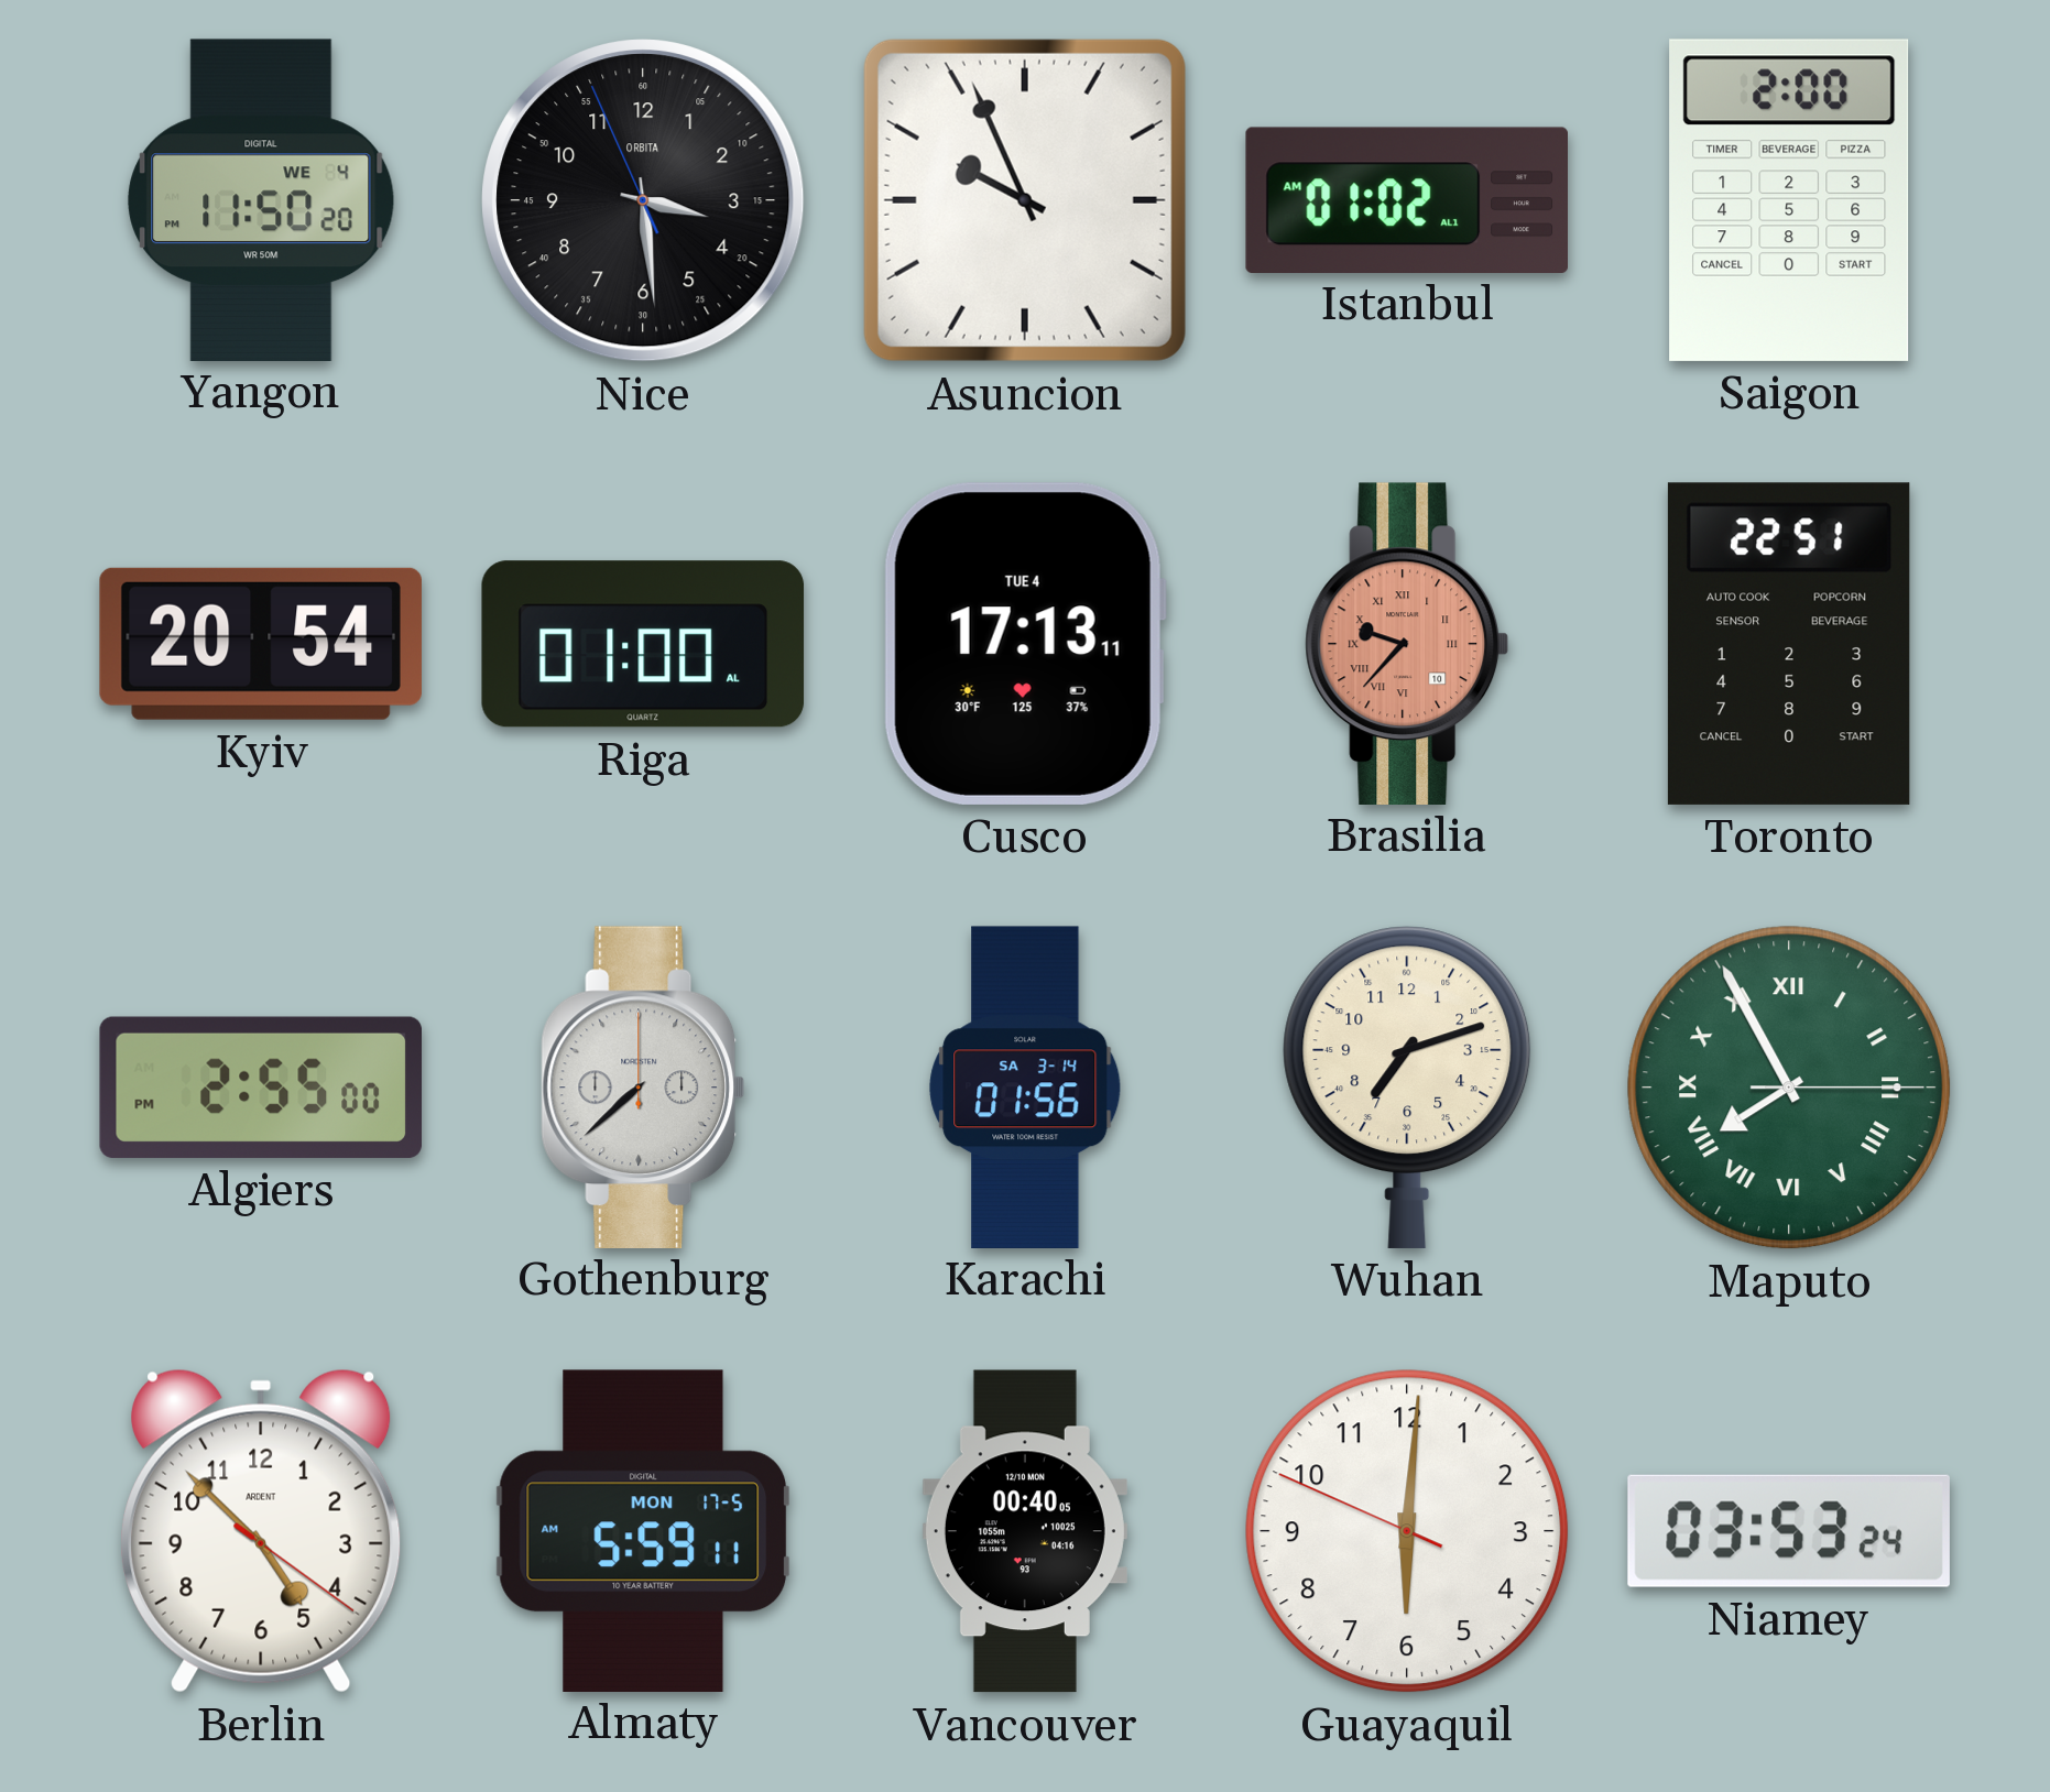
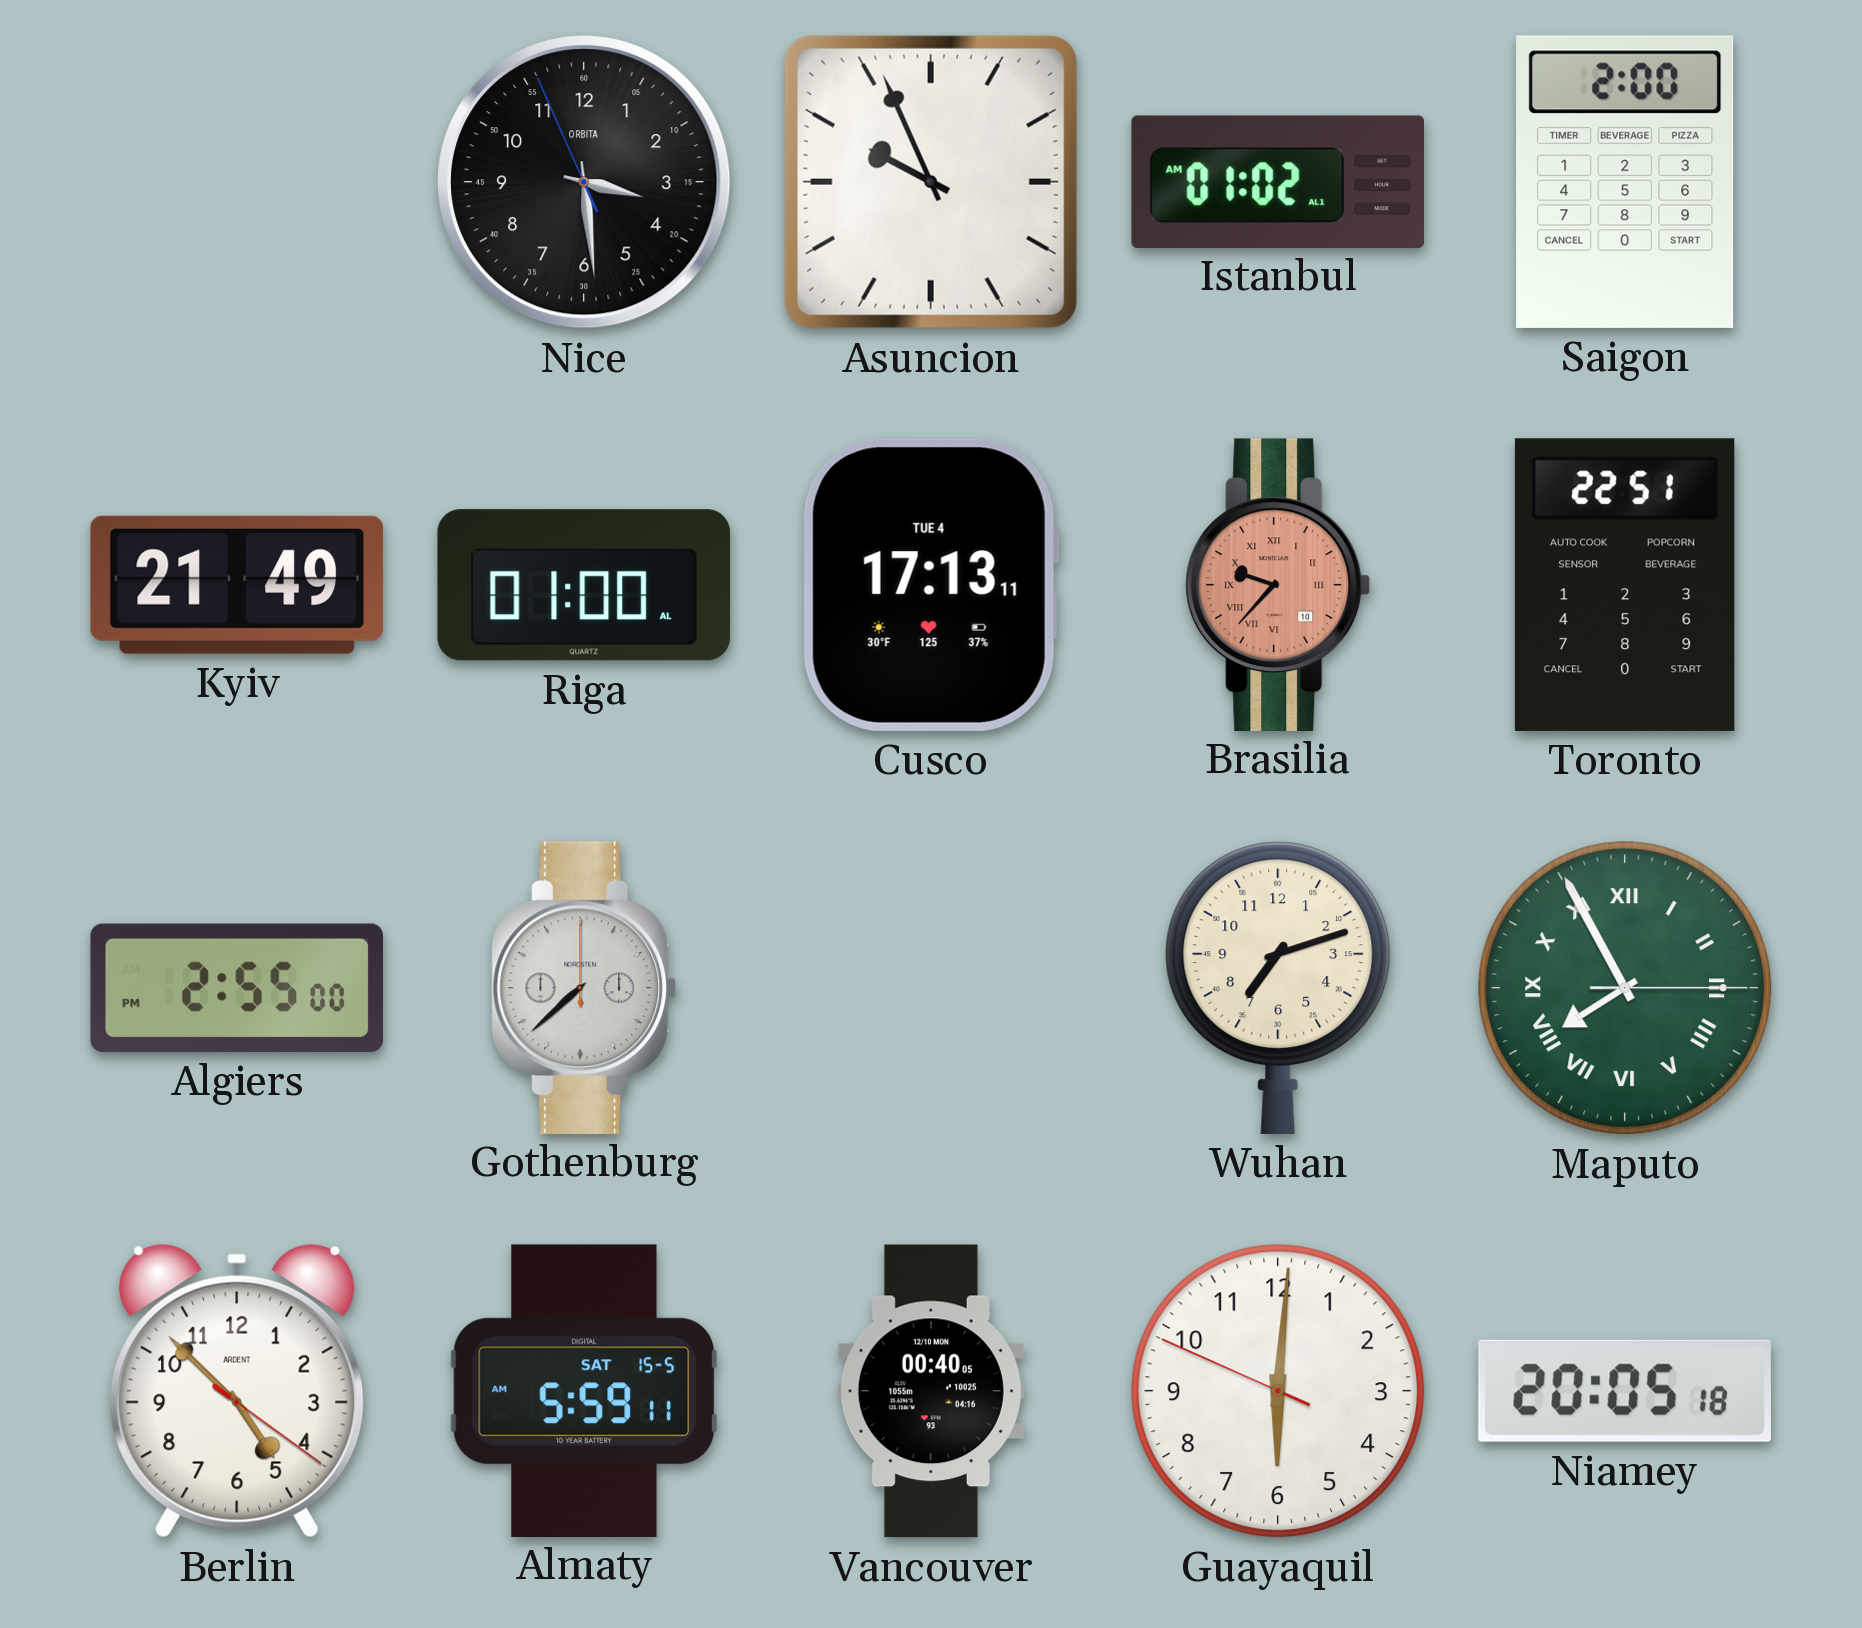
Yangon: 11:50 -> none (261, 199)
Kyiv: 20:54 -> 21:49 (237, 585)
Karachi: 01:56 -> none (1025, 1086)
Almaty date: MON 17-5 -> SAT 15-5 (584, 1390)
Niamey: 03:53 -> 20:05 (1625, 1391)
